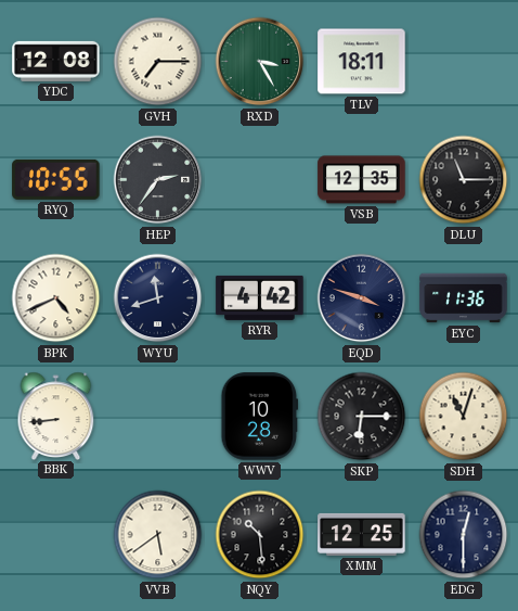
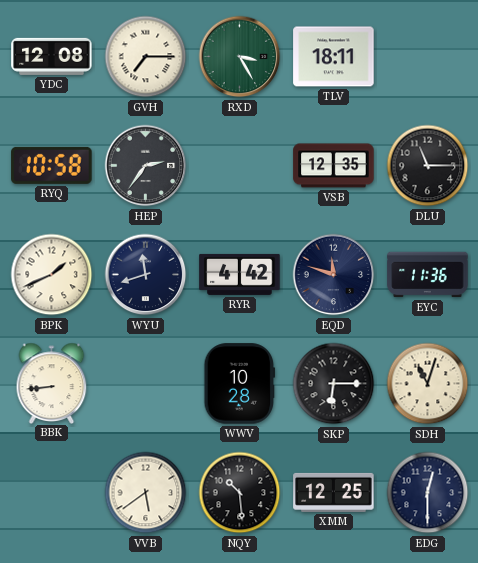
RYQ: 10:55 -> 10:58 (52, 165)
BPK: 4:41 -> 1:41 (52, 275)
EQD: 3:48 -> 11:48 (334, 275)
